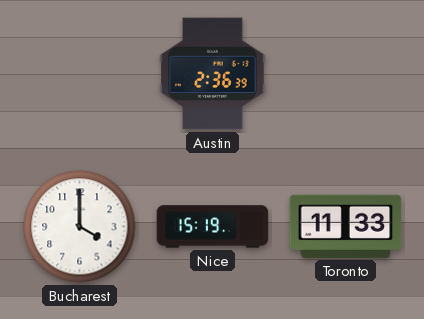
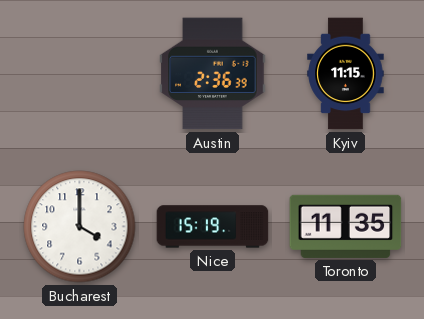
Kyiv: none -> 11:15 (346, 74)
Toronto: 11:33 -> 11:35 (346, 226)
